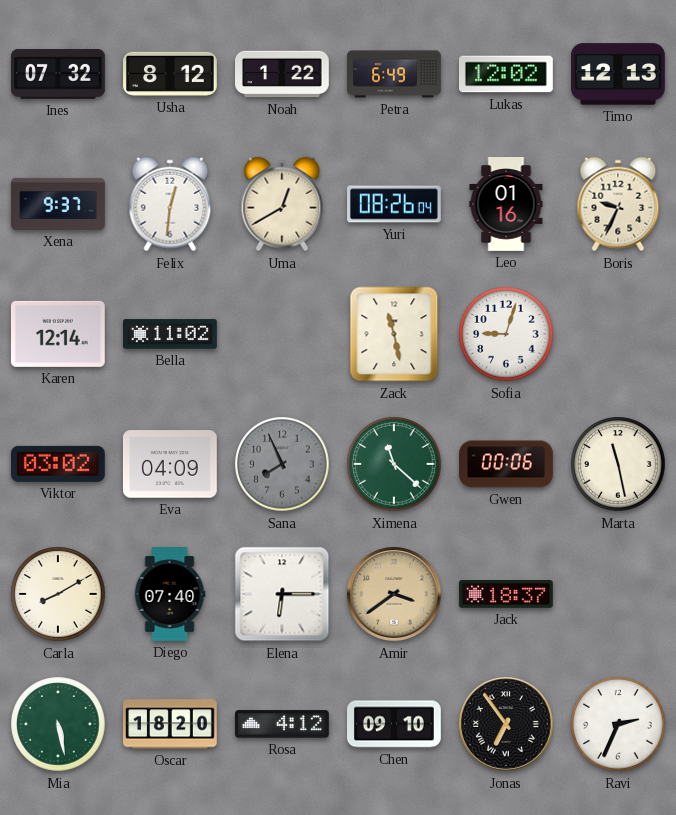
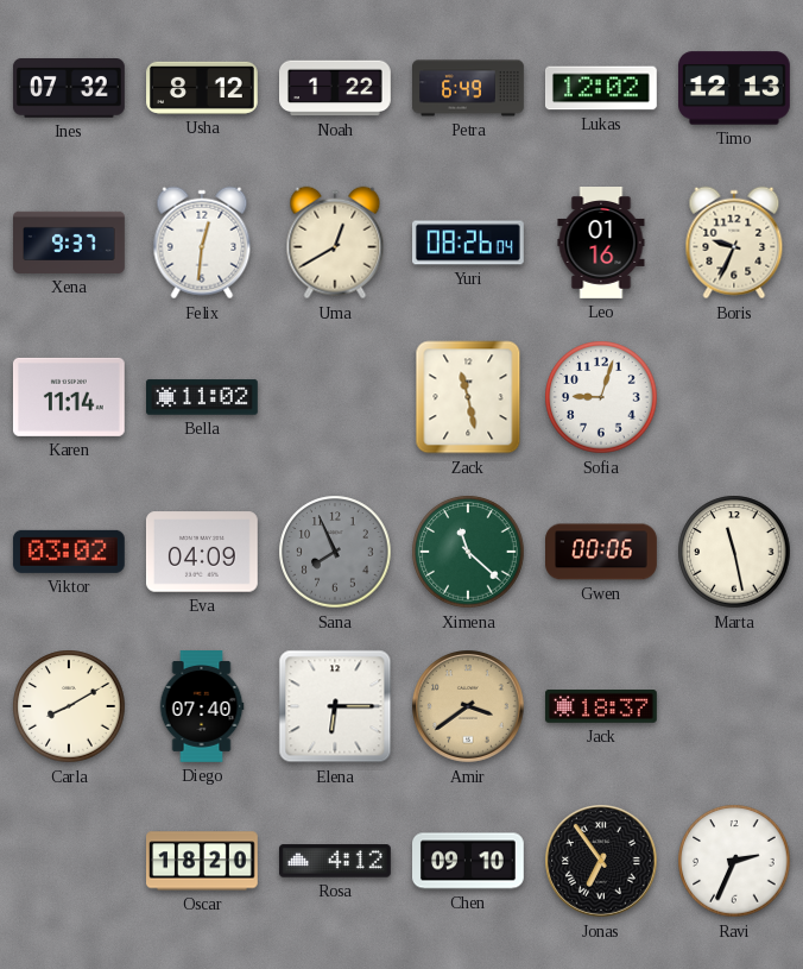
Karen: 12:14 -> 11:14 (69, 397)
Mia: 5:28 -> none (58, 724)
